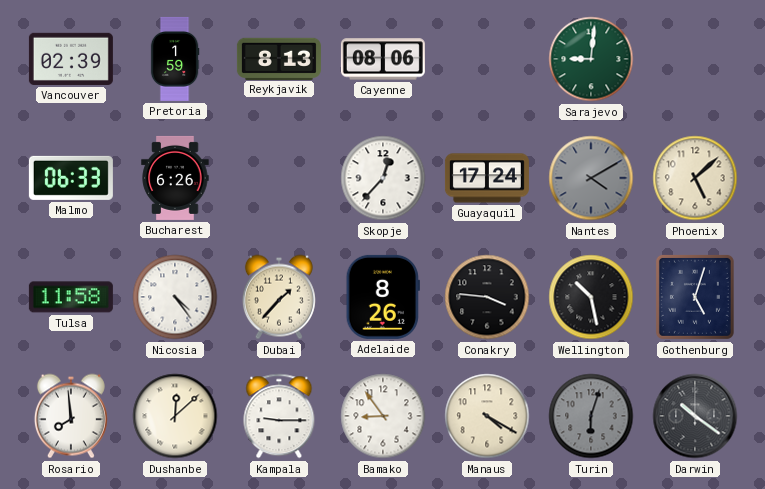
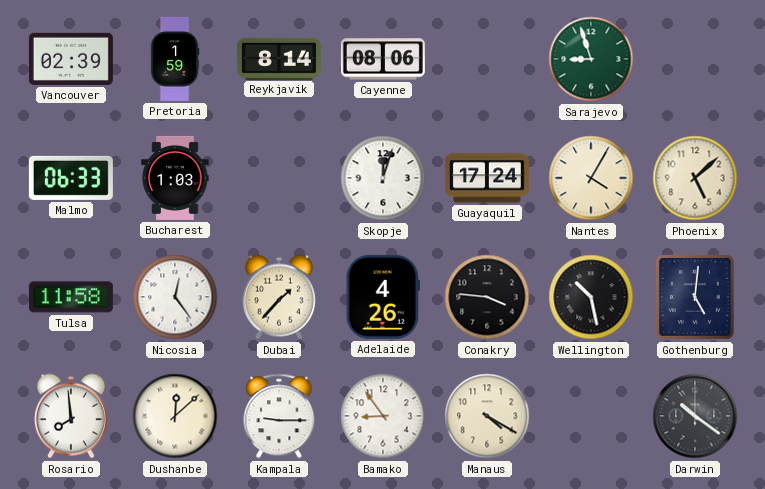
Reykjavik: 8:13 -> 8:14 (279, 58)
Sarajevo: 9:01 -> 8:57 (591, 59)
Bucharest: 6:26 -> 1:03 (175, 178)
Skopje: 12:37 -> 12:03 (383, 178)
Nantes: 4:10 -> 4:05 (591, 178)
Nantes dial: grey -> cream (591, 178)
Nicosia: 4:24 -> 12:24 (175, 297)
Adelaide: 8:26 -> 4:26 (383, 297)
Gothenburg: 5:03 -> 5:01 (695, 297)
Turin: 6:03 -> none (591, 416)
